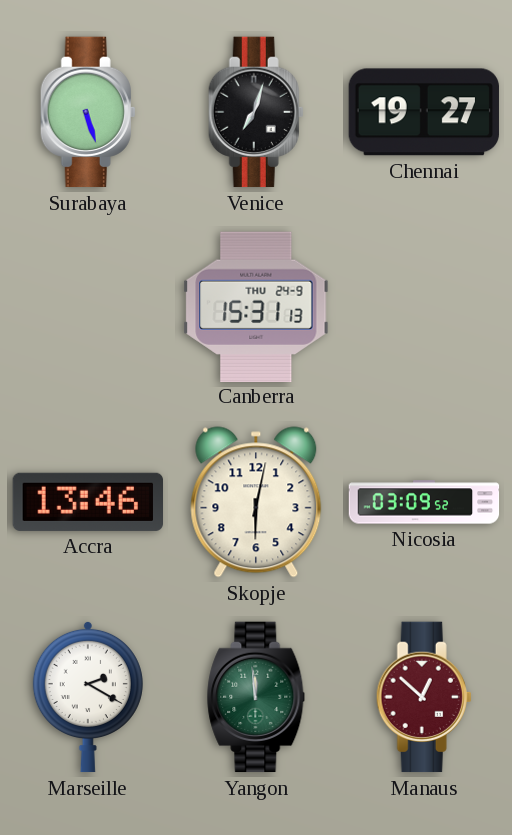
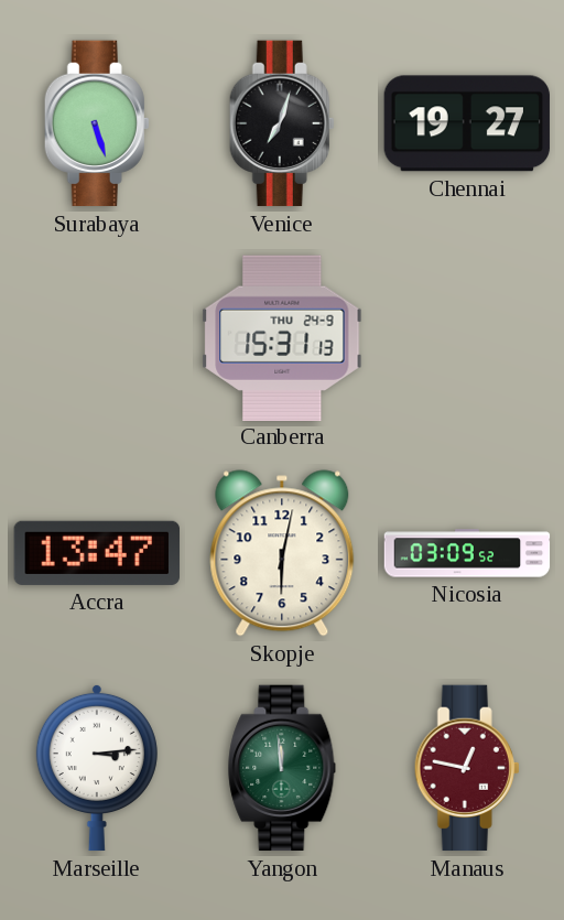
Accra: 13:46 -> 13:47 (96, 553)
Marseille: 2:20 -> 3:14 (97, 768)
Manaus: 12:52 -> 12:47 (467, 768)
